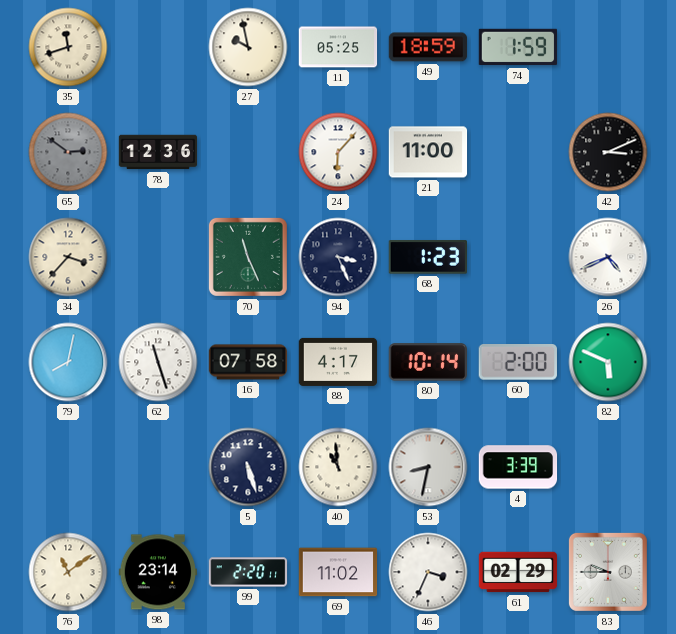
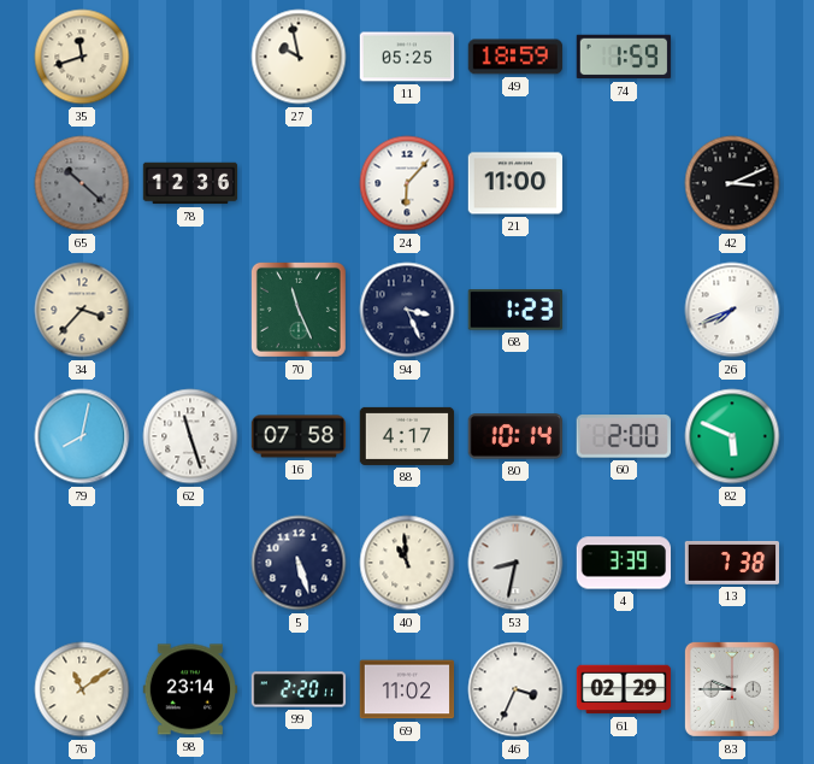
65: 2:51 -> 10:22 (82, 183)
26: 4:41 -> 7:41 (732, 310)
13: none -> 7:38 (732, 563)
